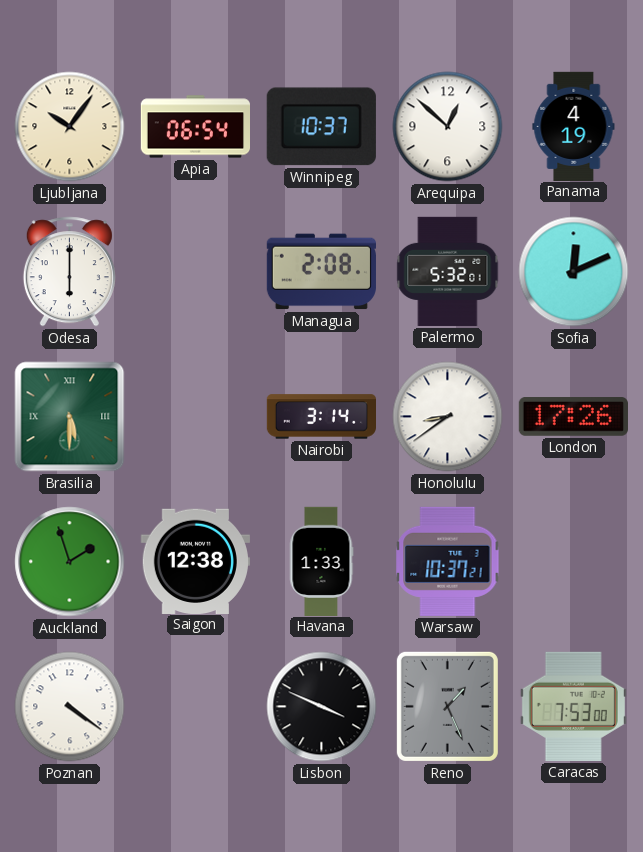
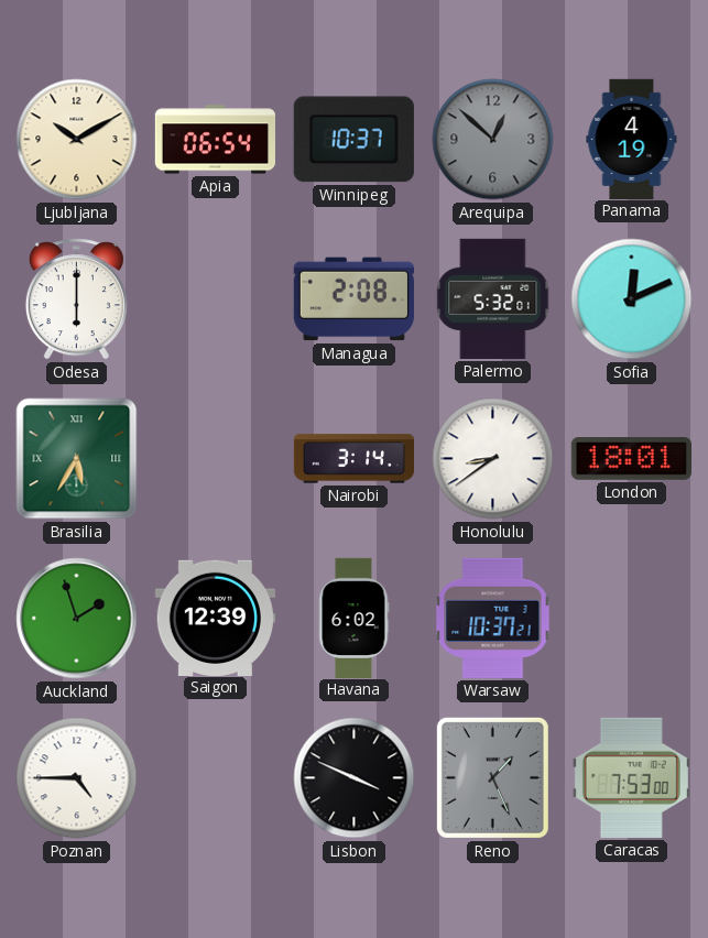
Ljubljana: 10:06 -> 10:10 (77, 140)
Arequipa dial: white -> grey (493, 140)
Brasilia: 5:30 -> 5:35 (77, 459)
London: 17:26 -> 18:01 (631, 459)
Saigon: 12:38 -> 12:39 (215, 618)
Havana: 1:33 -> 6:02 (353, 618)
Poznan: 4:21 -> 4:45 (77, 778)
